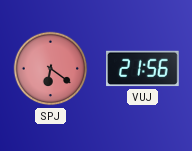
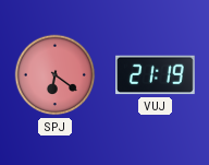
VUJ: 21:56 -> 21:19 (156, 75)
